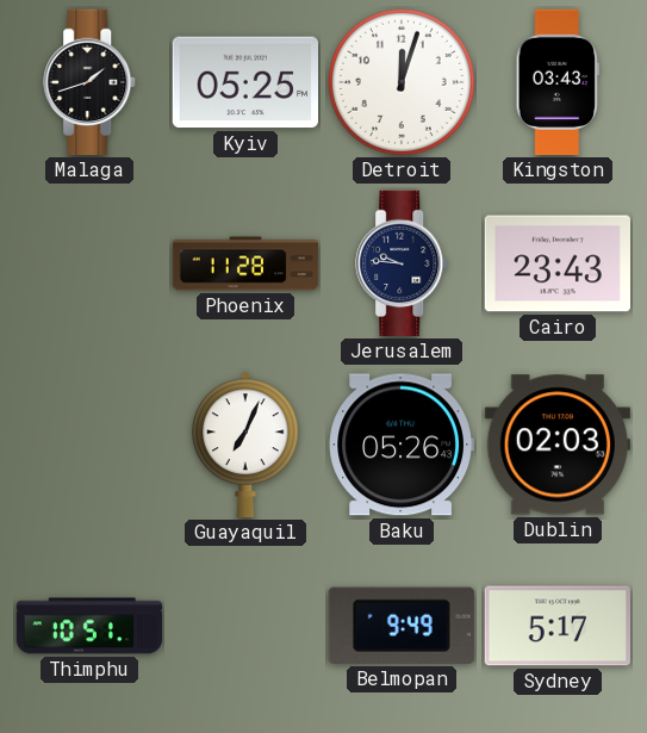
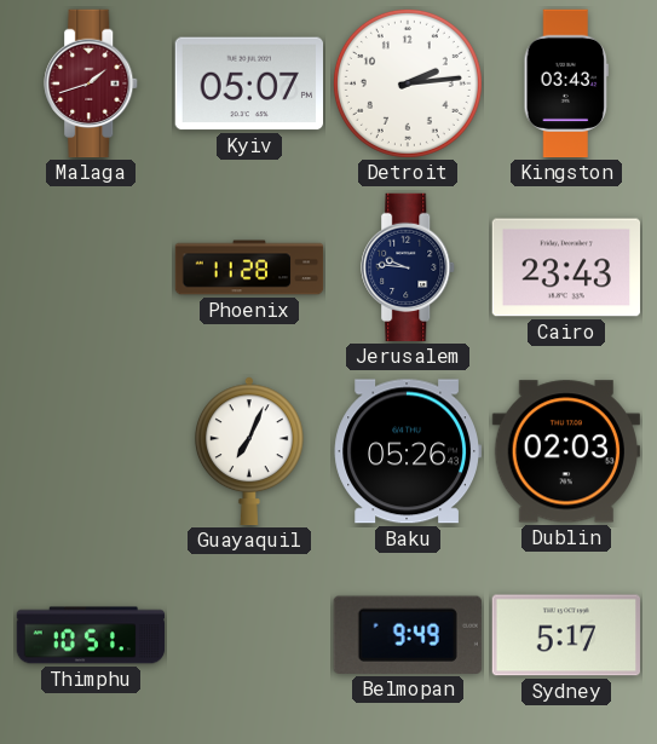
Malaga dial: black -> burgundy (92, 83)
Kyiv: 05:25 -> 05:07 (248, 83)
Detroit: 12:03 -> 2:14 (408, 83)
